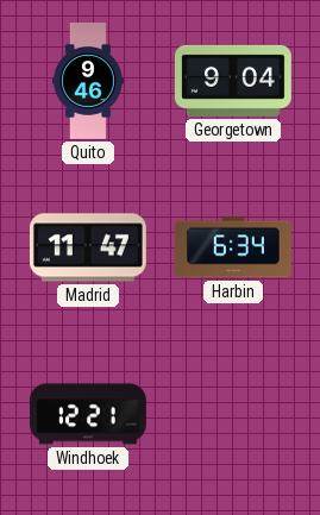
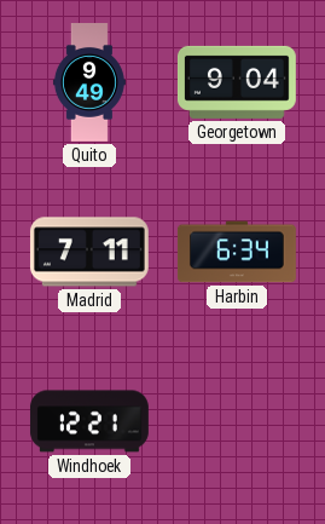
Quito: 9:46 -> 9:49 (89, 84)
Madrid: 11:47 -> 7:11 (89, 252)
